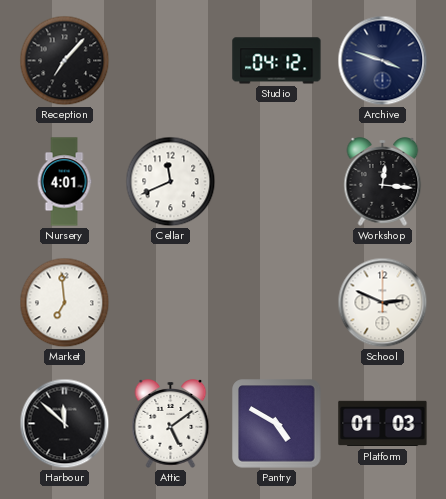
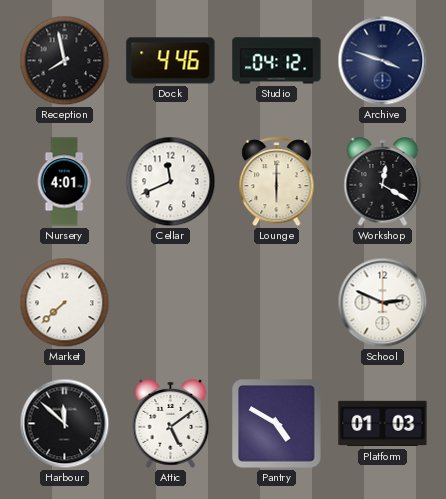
Reception: 7:07 -> 7:58 (65, 61)
Dock: none -> 4:46 (171, 61)
Lounge: none -> 6:00 (277, 183)
Workshop: 12:16 -> 12:20 (383, 182)
Market: 6:59 -> 7:38 (65, 303)
